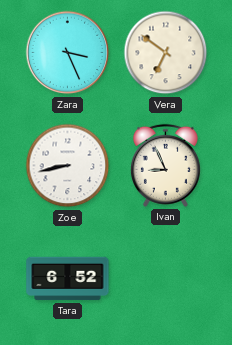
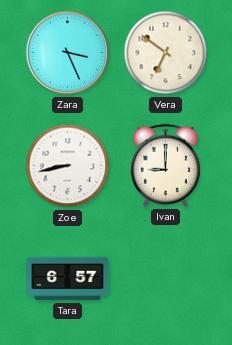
Ivan: 8:56 -> 9:00 (165, 165)
Tara: 6:52 -> 6:57 (68, 279)
